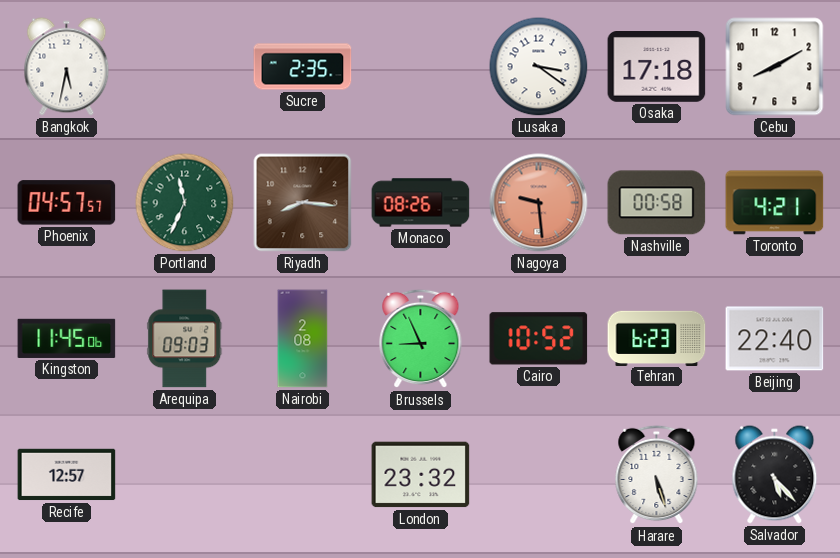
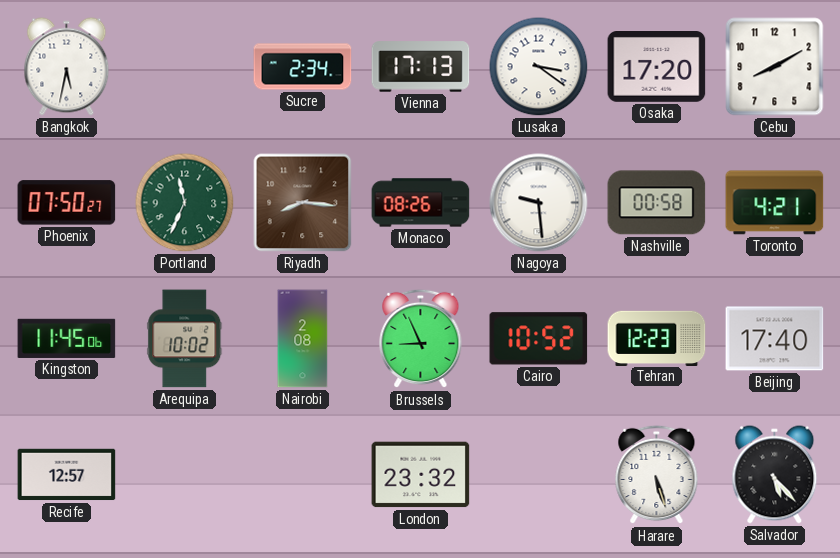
Sucre: 2:35 -> 2:34 (303, 67)
Vienna: none -> 17:13 (421, 67)
Osaka: 17:18 -> 17:20 (657, 67)
Phoenix: 04:57 -> 07:50 (67, 203)
Nagoya dial: salmon -> white (539, 203)
Arequipa: 09:03 -> 10:02 (185, 339)
Tehran: 6:23 -> 12:23 (657, 338)
Beijing: 22:40 -> 17:40 (775, 339)
